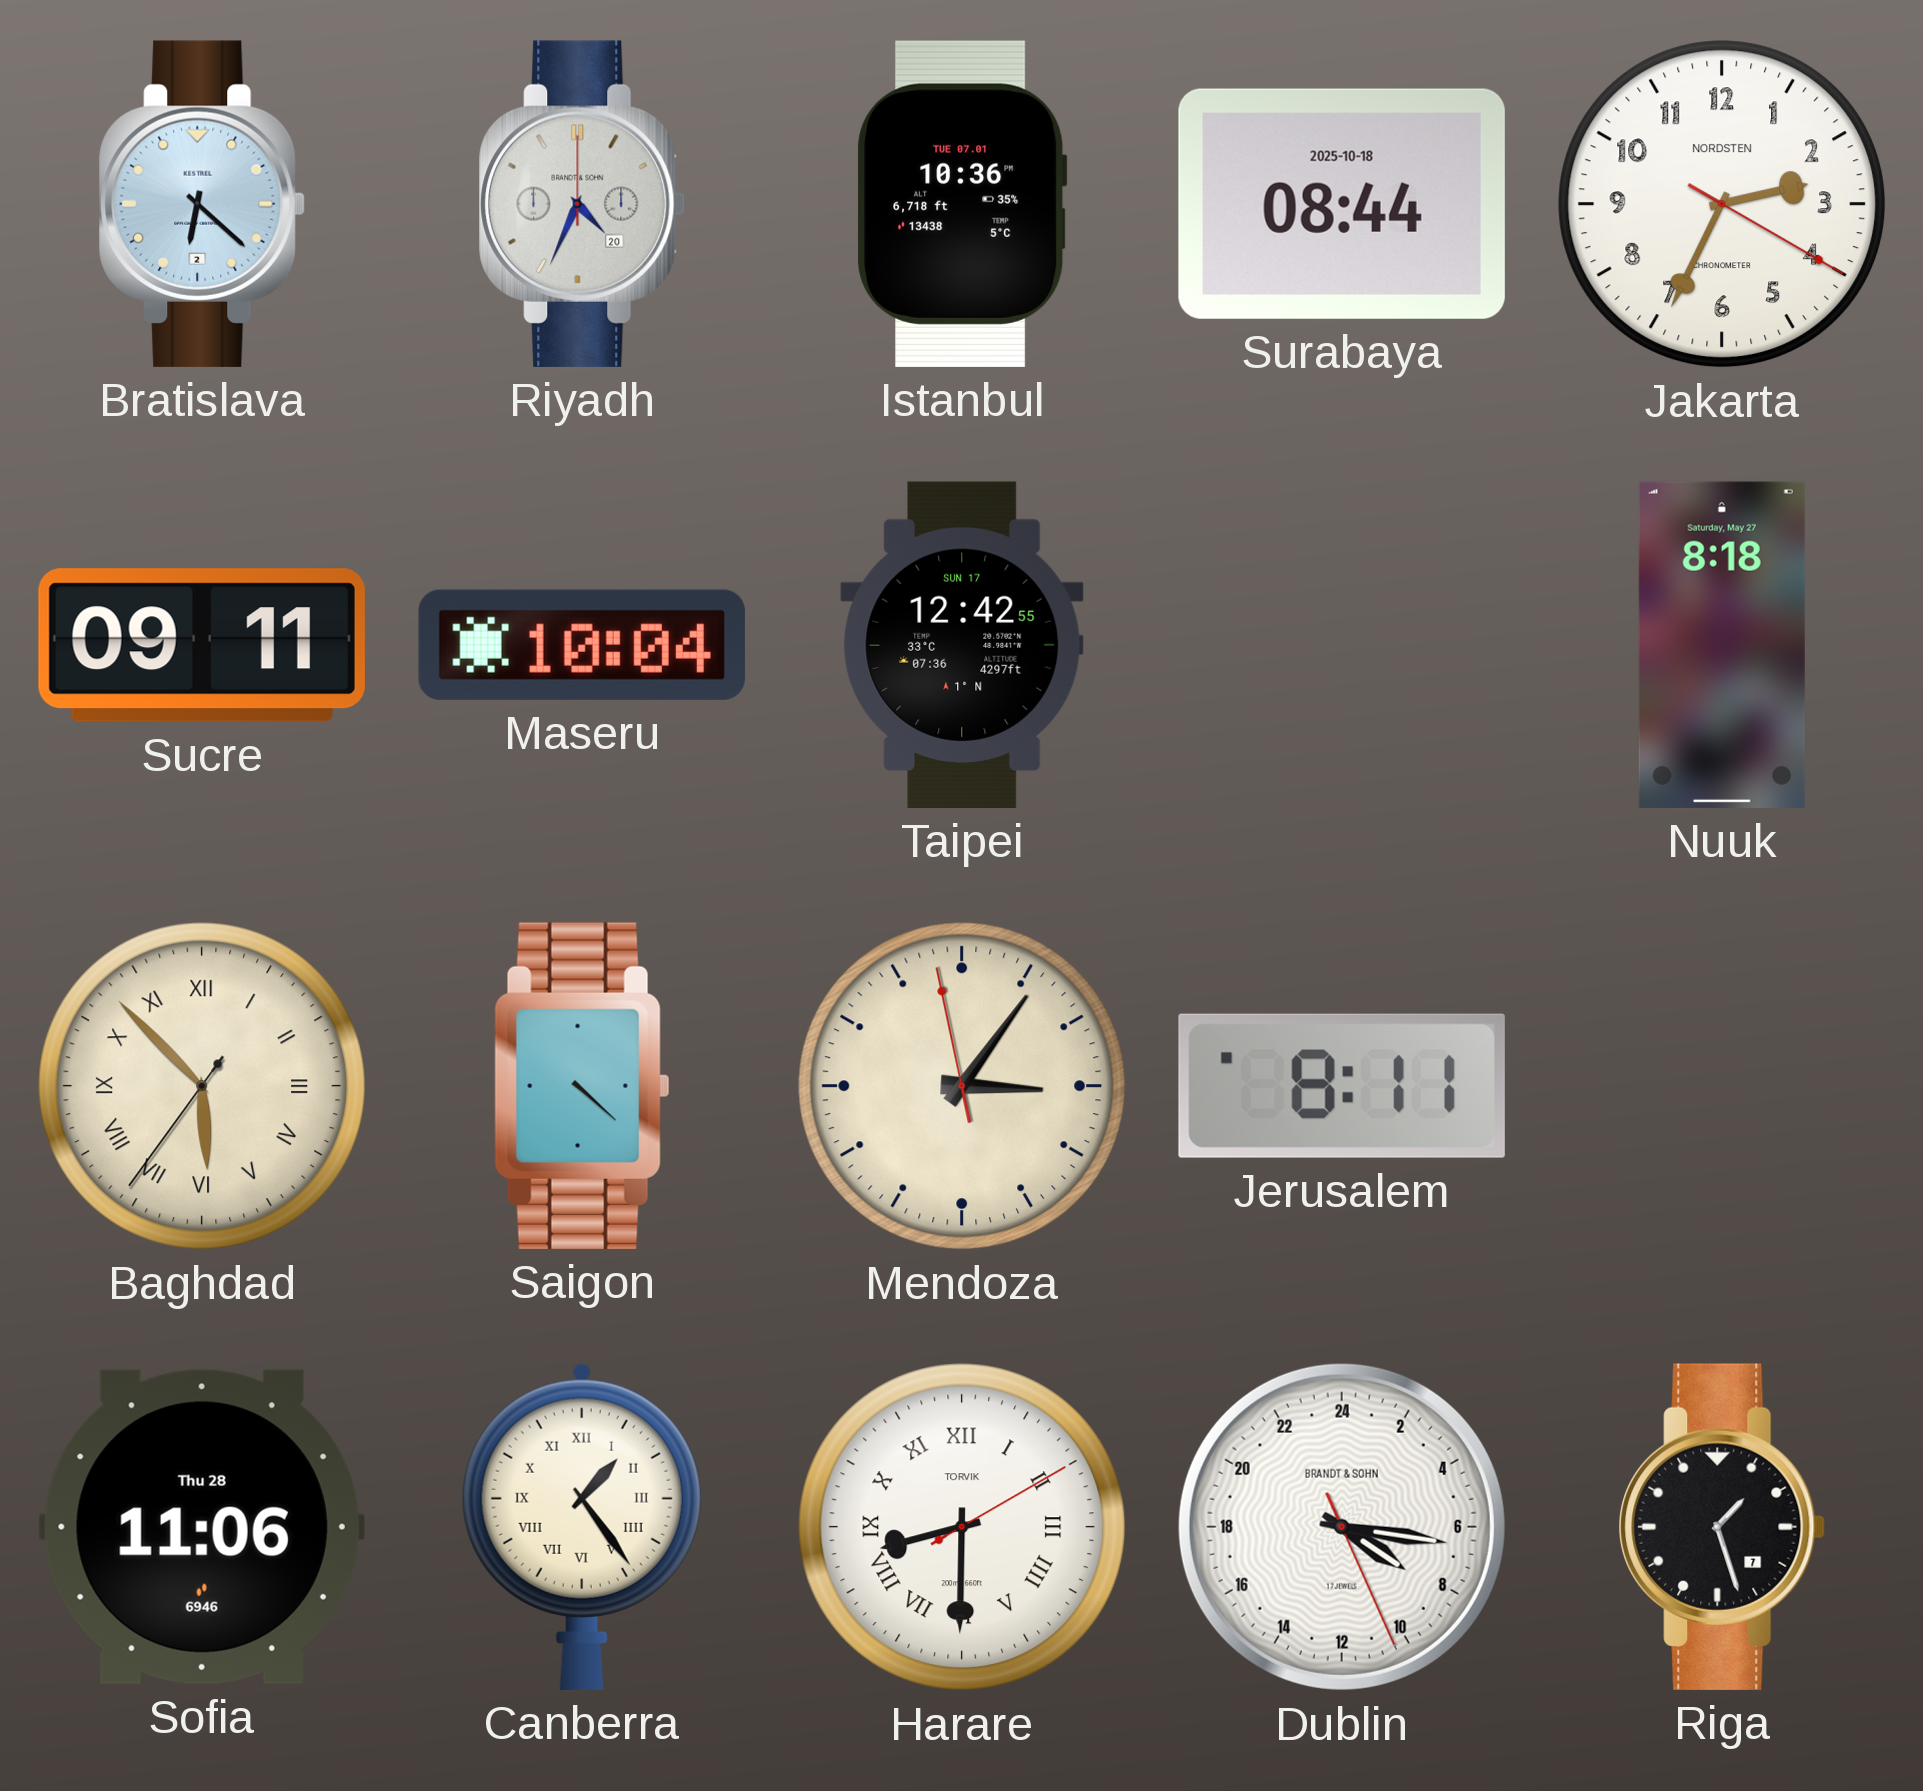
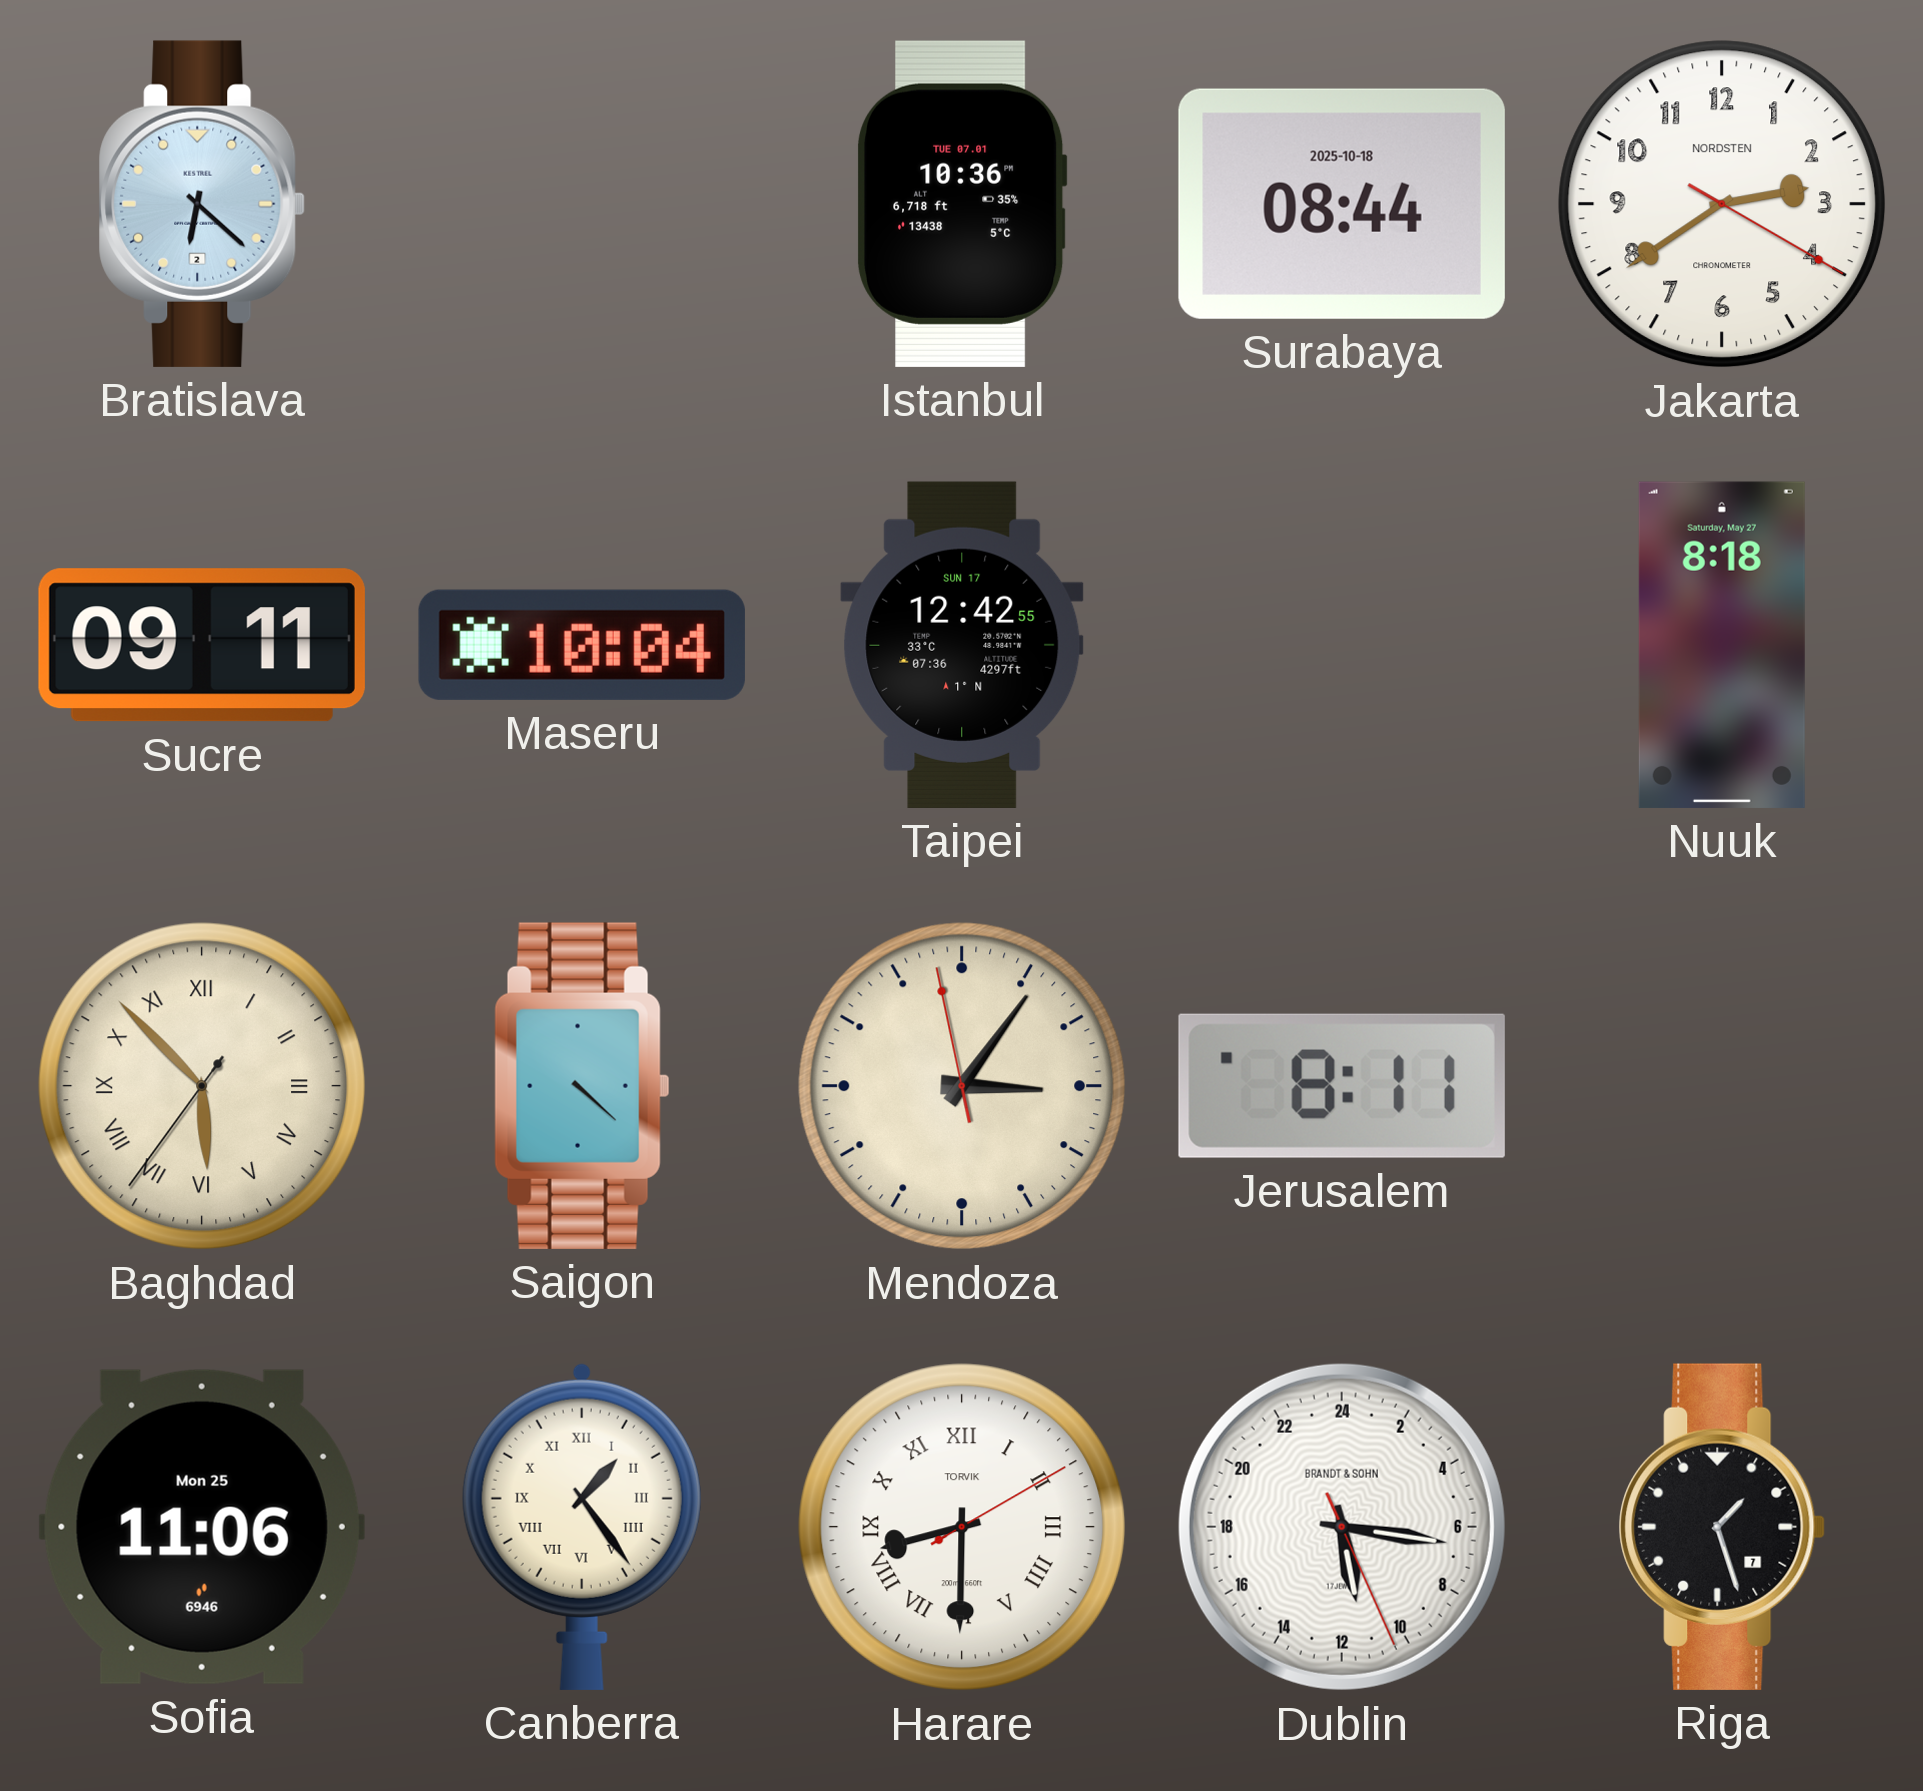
Riyadh: 4:34 -> none (582, 204)
Jakarta: 2:34 -> 2:39 (1722, 204)
Sofia date: Thu 28 -> Mon 25 (202, 1527)
Dublin: 8:16 -> 11:16 (1342, 1527)
